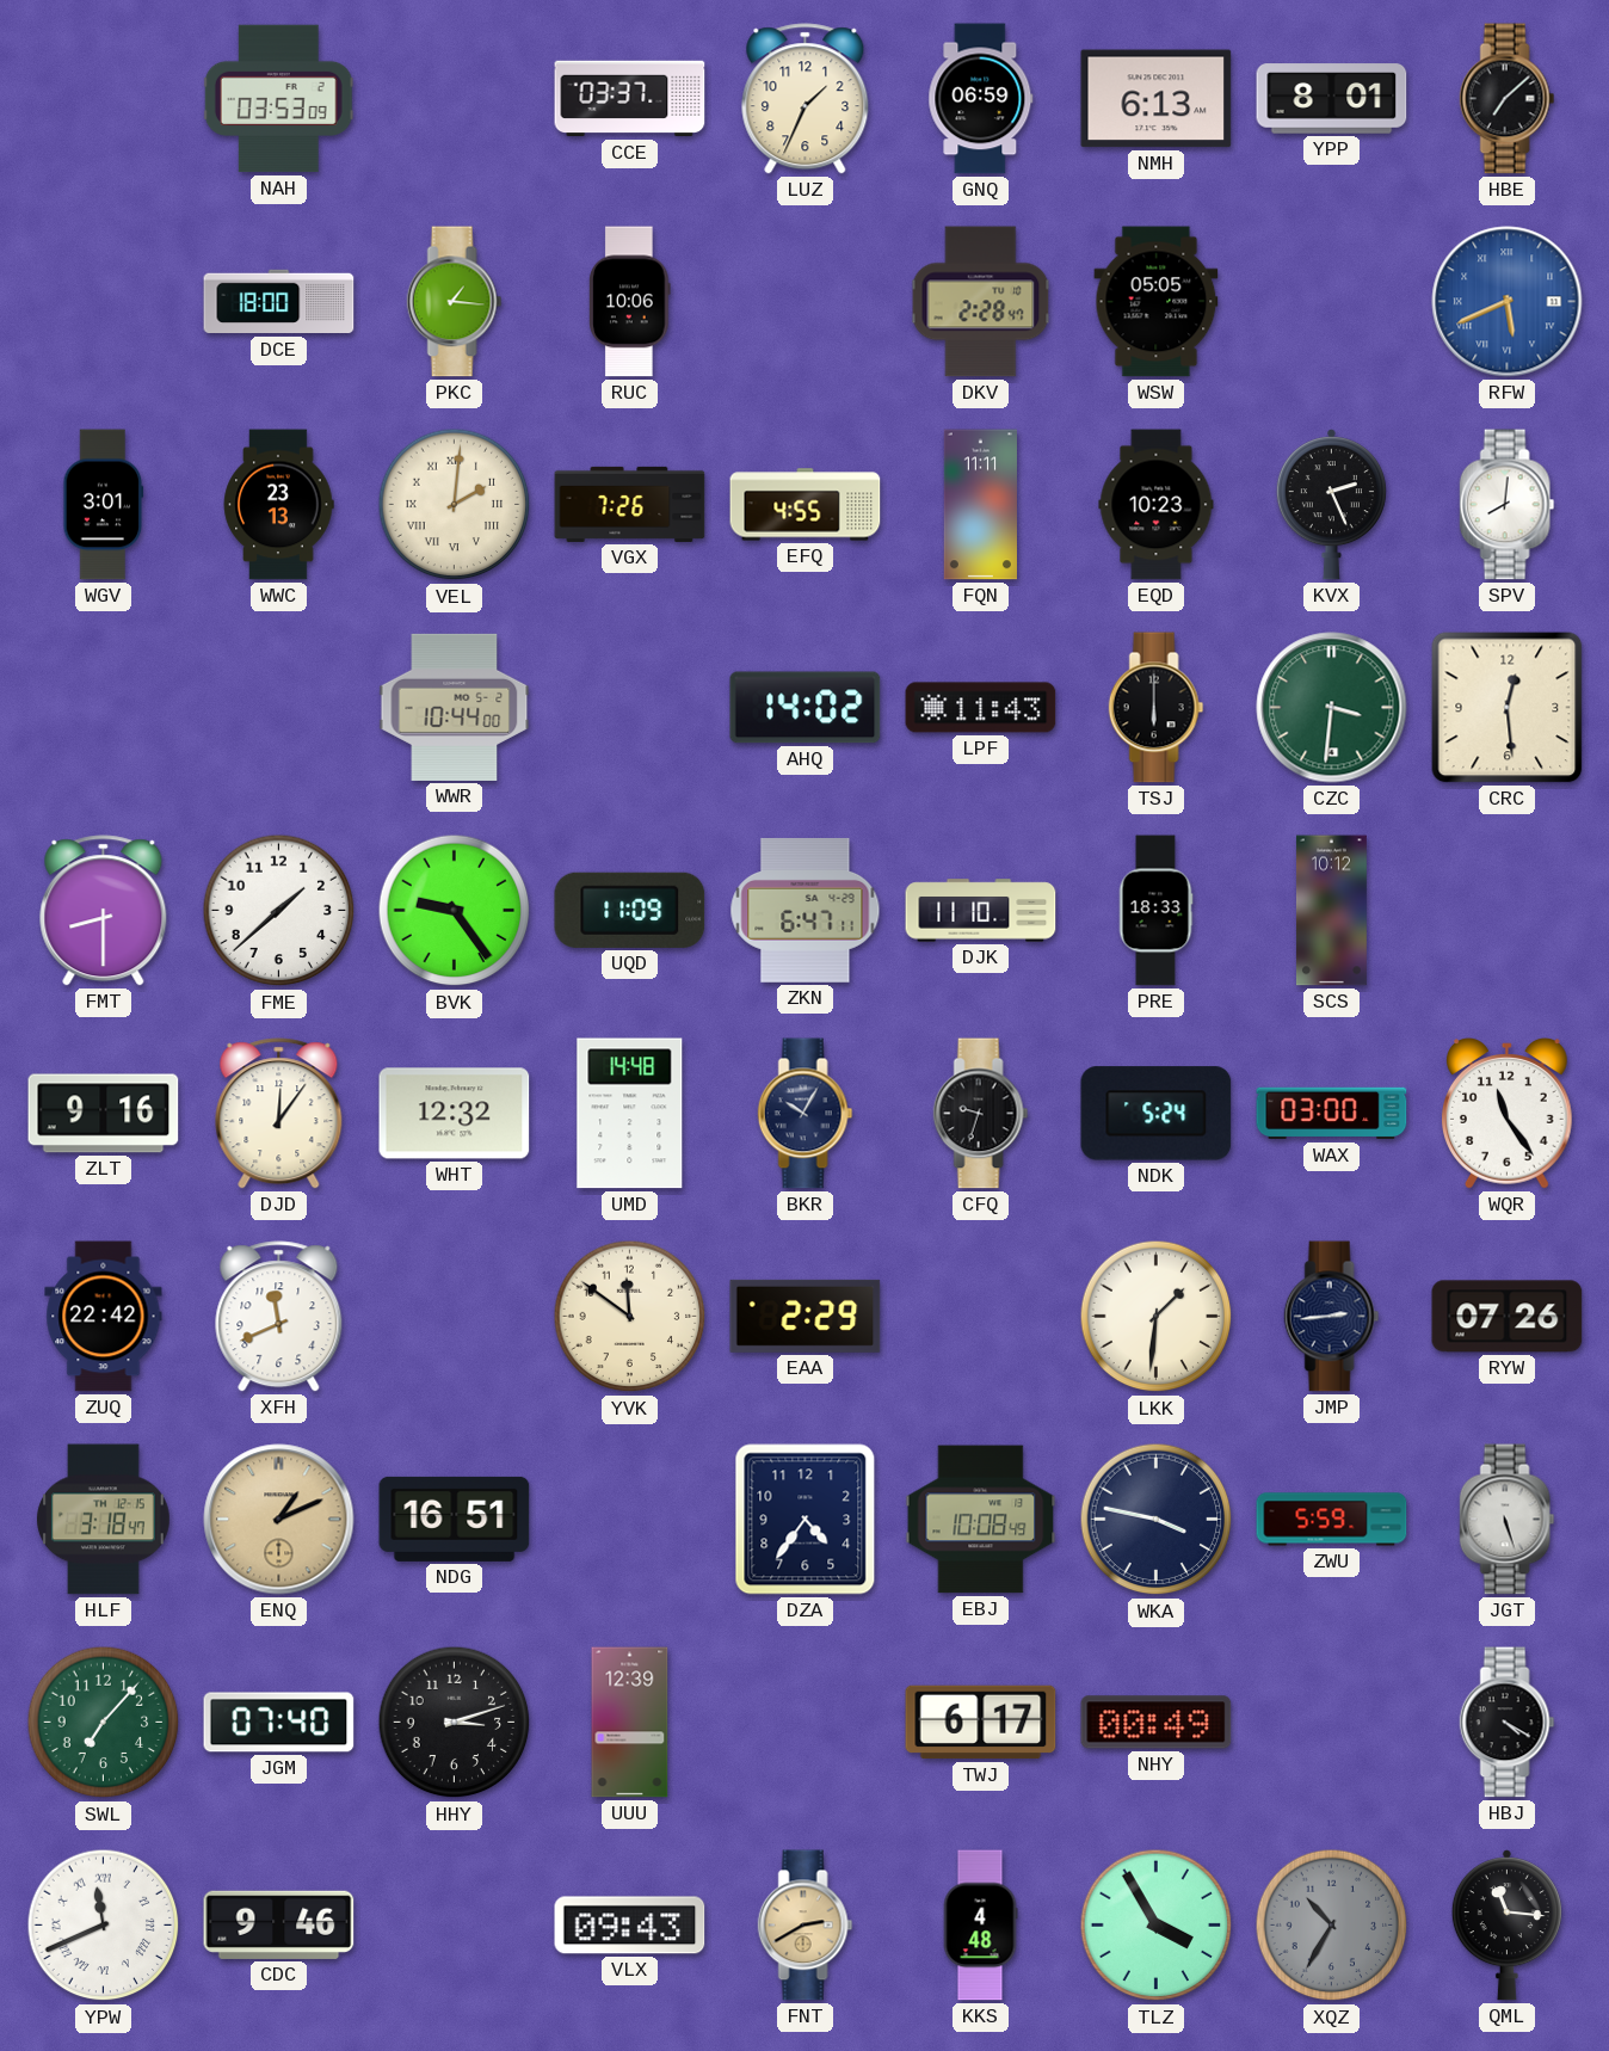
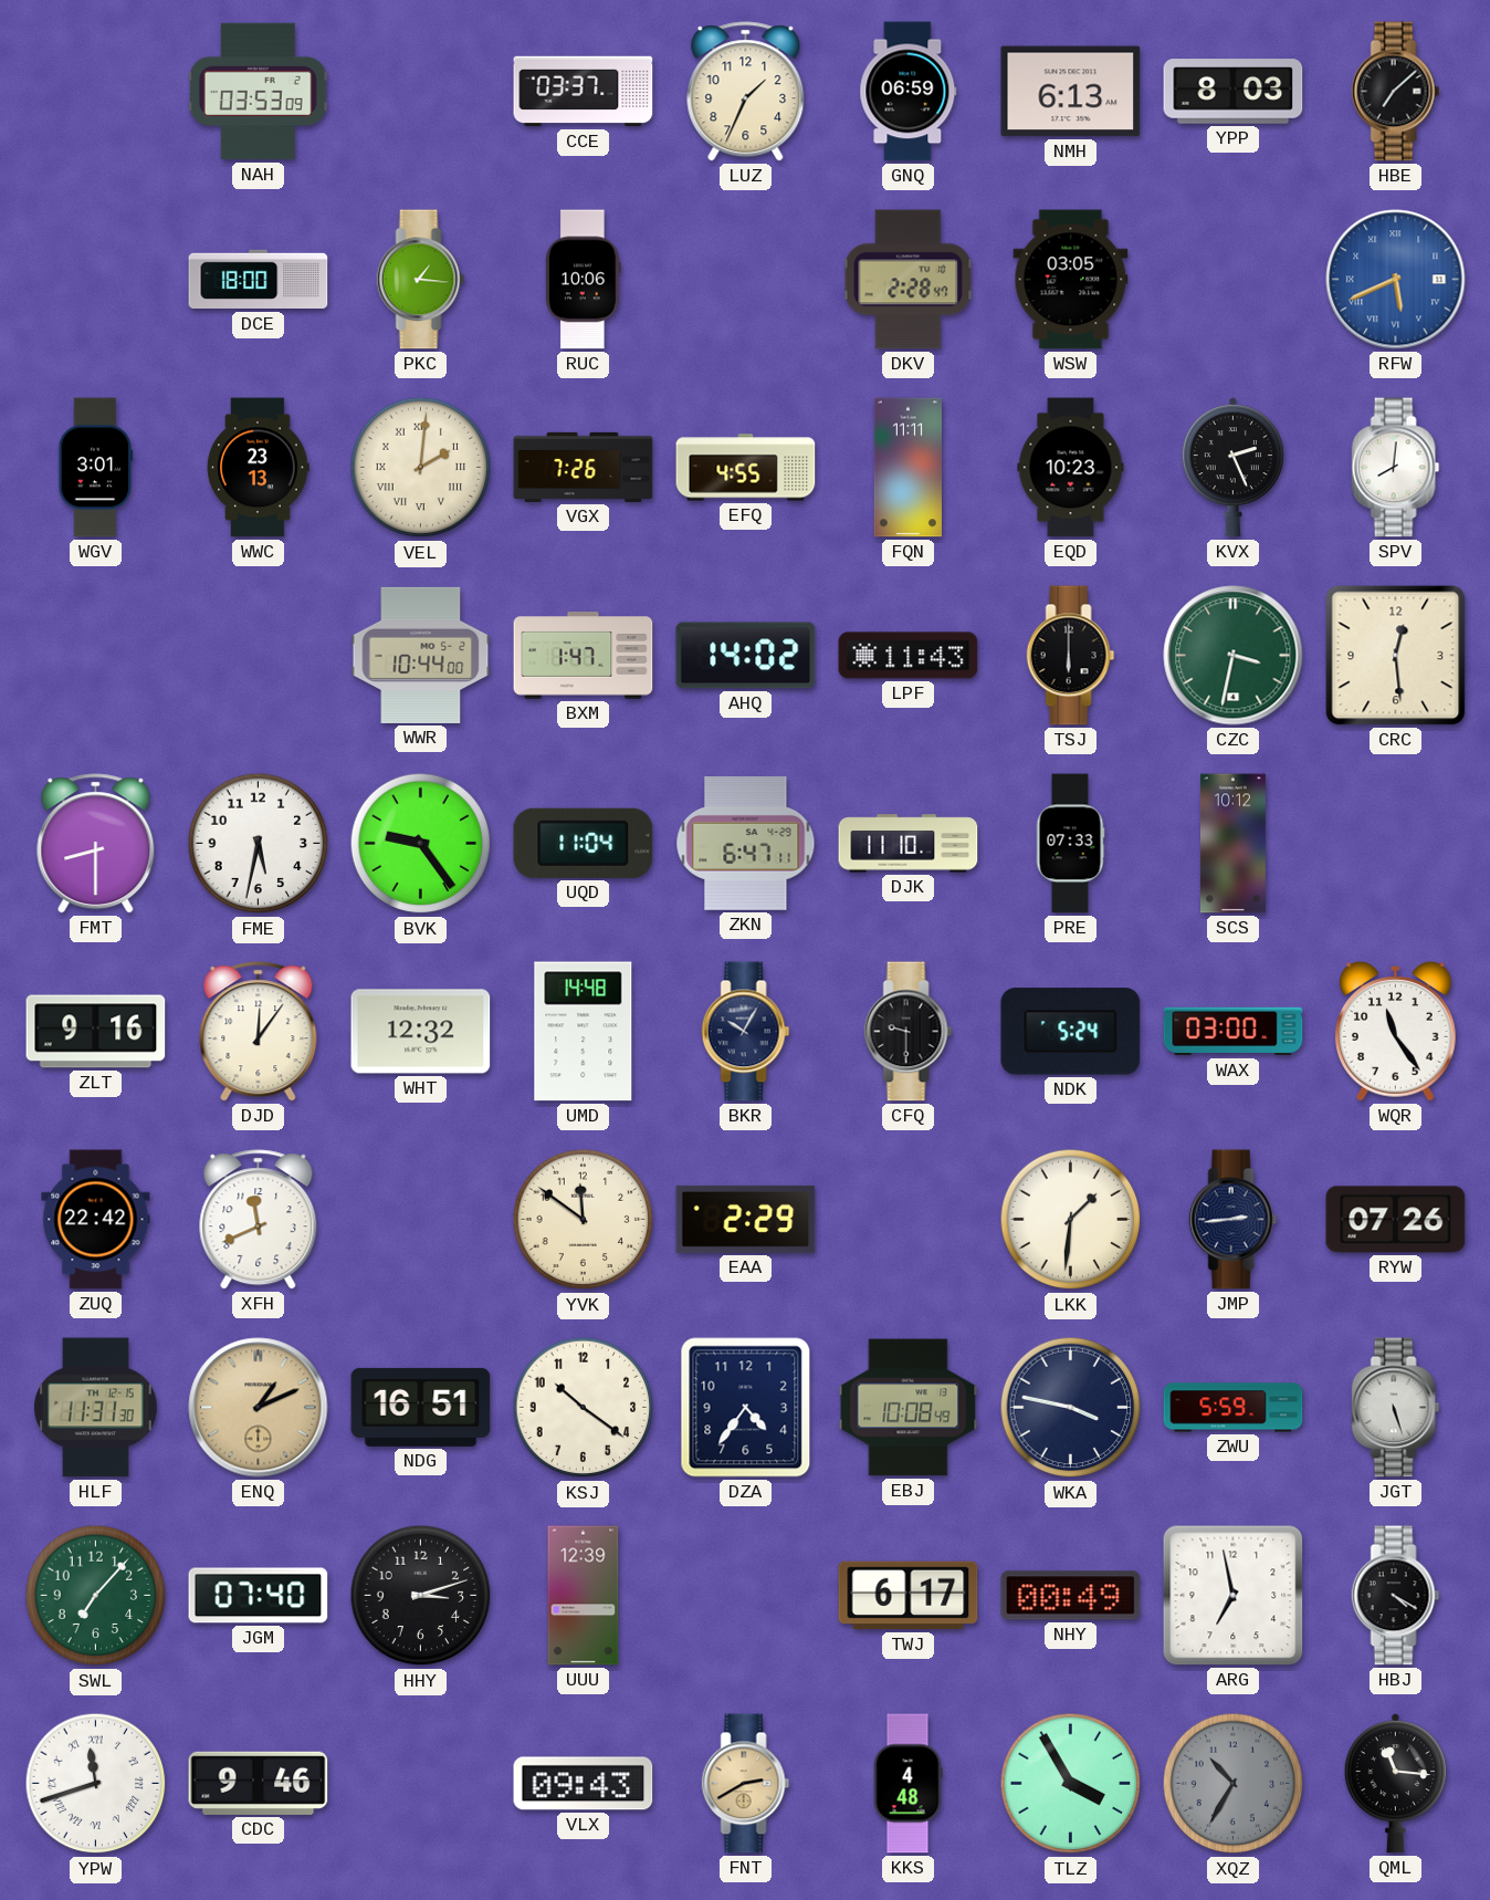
YPP: 8:01 -> 8:03 (1234, 92)
WSW: 05:05 -> 03:05 (1071, 280)
BXM: none -> 1:47 (584, 656)
CZC: 3:31 -> 3:32 (1234, 656)
FME: 1:38 -> 5:32 (259, 844)
UQD: 11:09 -> 11:04 (584, 843)
PRE: 18:33 -> 07:33 (1070, 844)
CFQ: 9:33 -> 9:30 (909, 1032)
HLF: 3:18 -> 11:31 (96, 1408)
KSJ: none -> 10:21 (584, 1408)
ARG: none -> 6:58 (1234, 1596)
YPW: 11:41 -> 11:42 (96, 1784)
